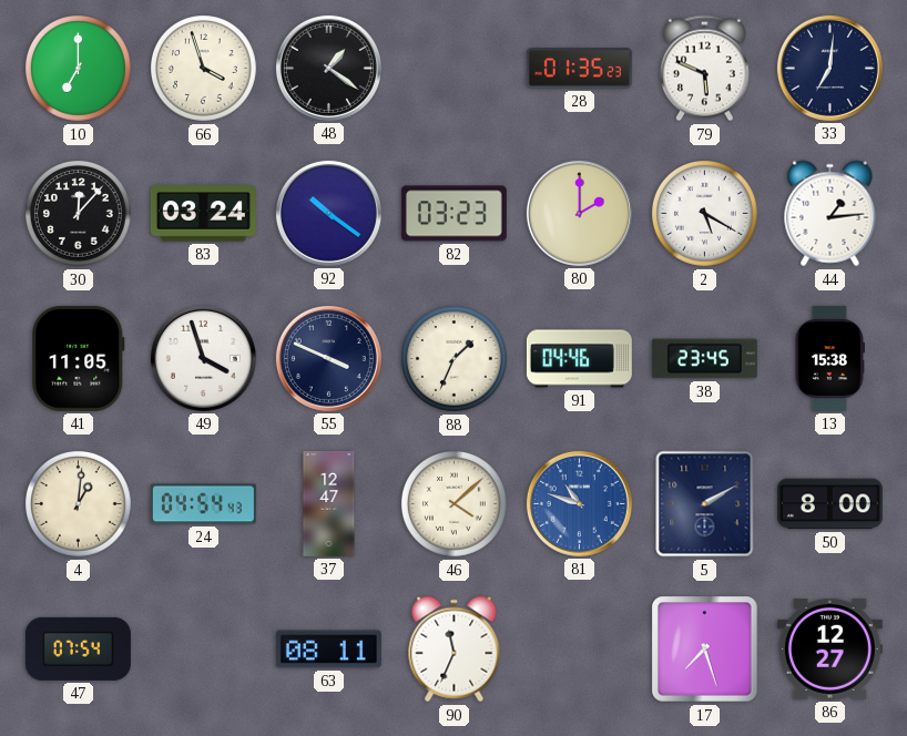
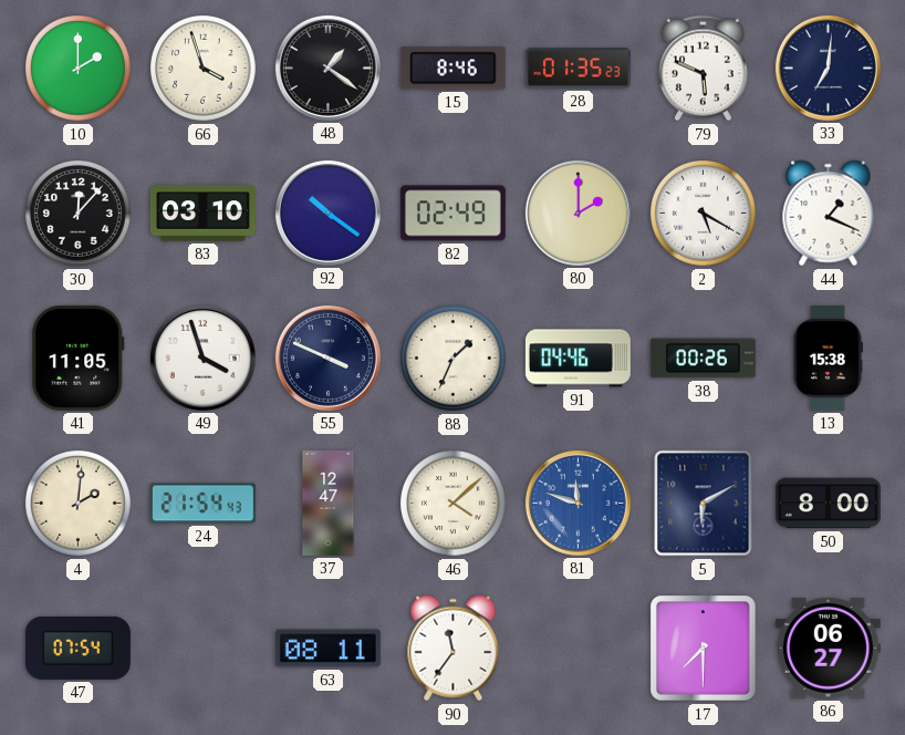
10: 7:00 -> 2:00 (79, 69)
15: none -> 8:46 (452, 69)
83: 03:24 -> 03:10 (202, 214)
82: 03:23 -> 02:49 (452, 214)
44: 1:14 -> 1:19 (829, 214)
38: 23:45 -> 00:26 (703, 359)
4: 1:01 -> 2:01 (79, 504)
24: 04:54 -> 21:54 (202, 504)
81: 10:48 -> 11:48 (578, 503)
5: 2:10 -> 6:10 (704, 504)
90: 11:34 -> 11:36 (454, 649)
17: 7:27 -> 7:30 (704, 649)
86: 12:27 -> 06:27 (828, 648)
